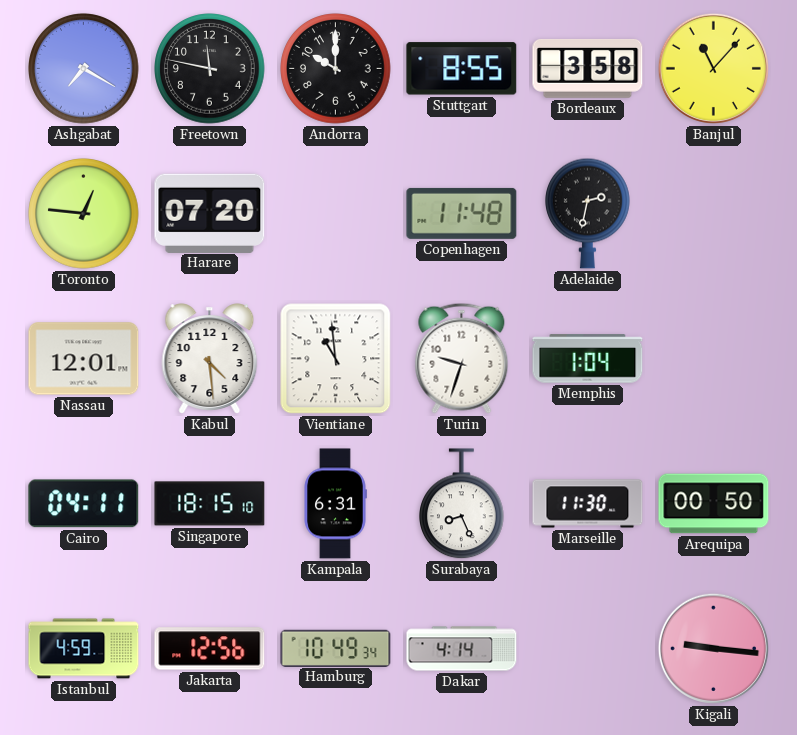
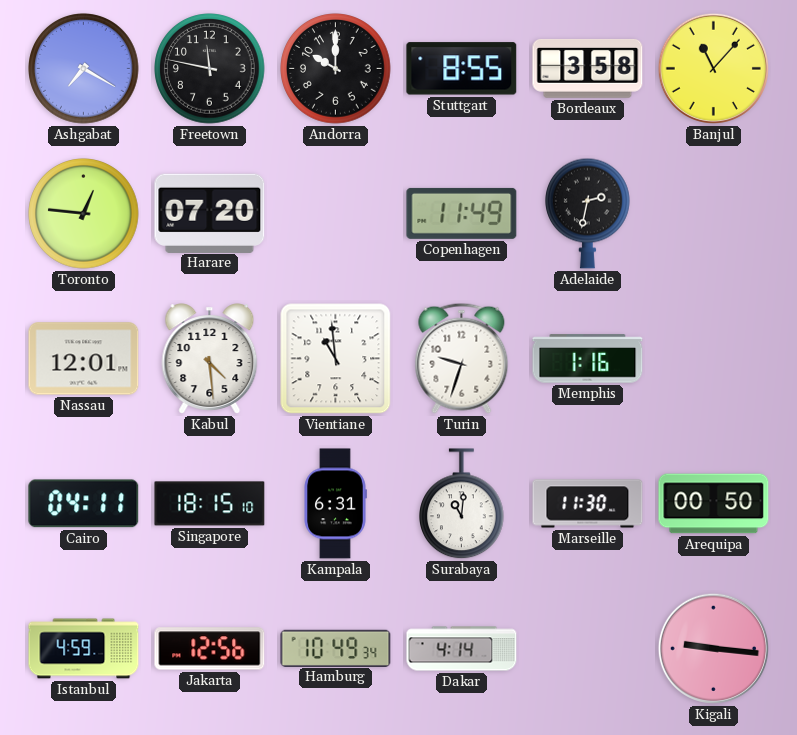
Copenhagen: 11:48 -> 11:49 (462, 213)
Memphis: 1:04 -> 1:16 (588, 359)
Surabaya: 8:26 -> 11:01 (462, 504)
